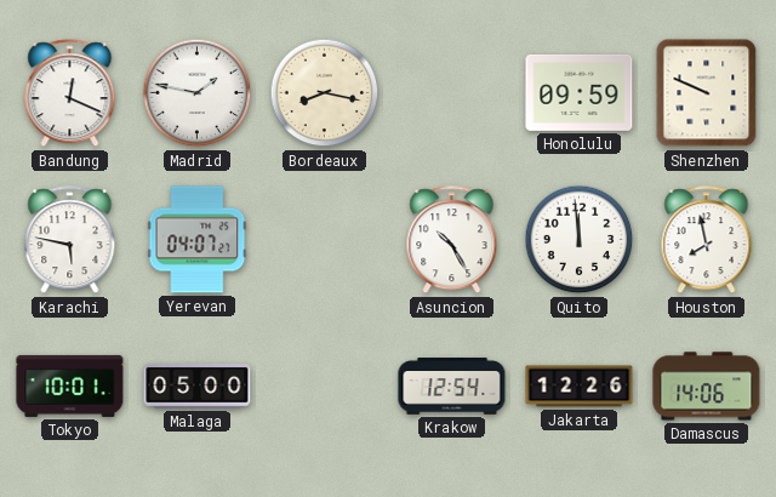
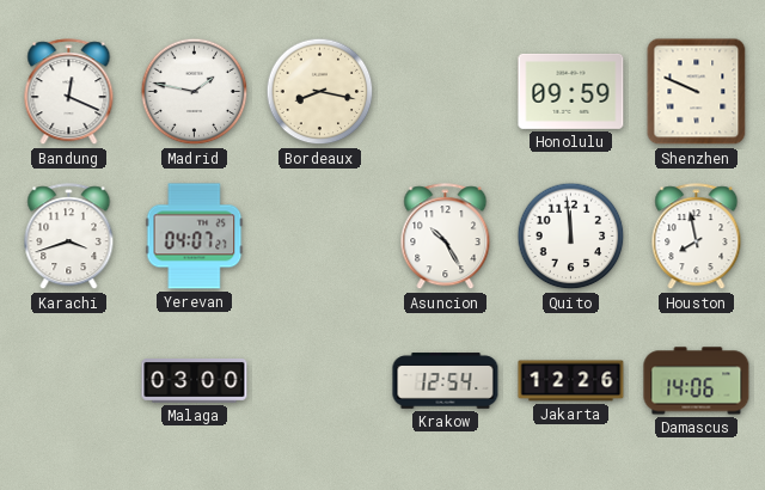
Karachi: 5:47 -> 3:42 (69, 237)
Tokyo: 10:01 -> none (70, 385)
Malaga: 05:00 -> 03:00 (195, 381)
